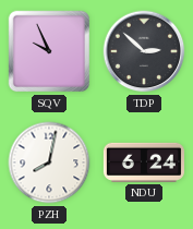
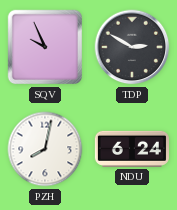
TDP: 2:52 -> 2:50 (132, 47)
